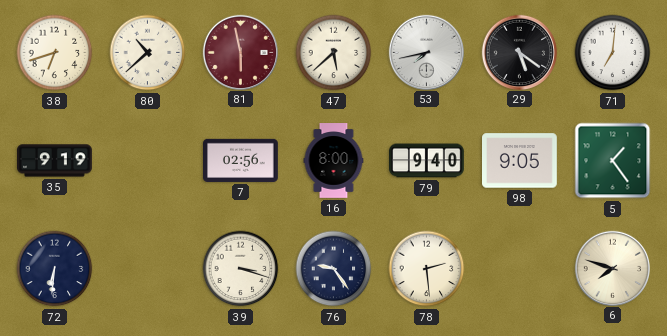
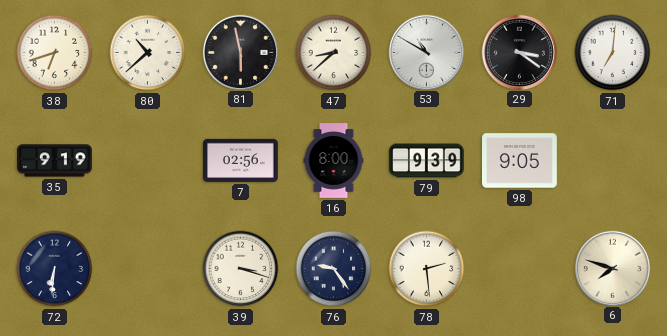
81 dial: burgundy -> black (240, 52)
47: 5:38 -> 8:38 (334, 53)
53: 7:43 -> 10:50 (426, 52)
29: 5:21 -> 3:21 (519, 52)
79: 9:40 -> 9:39 (427, 161)
5: 1:24 -> none (613, 161)
